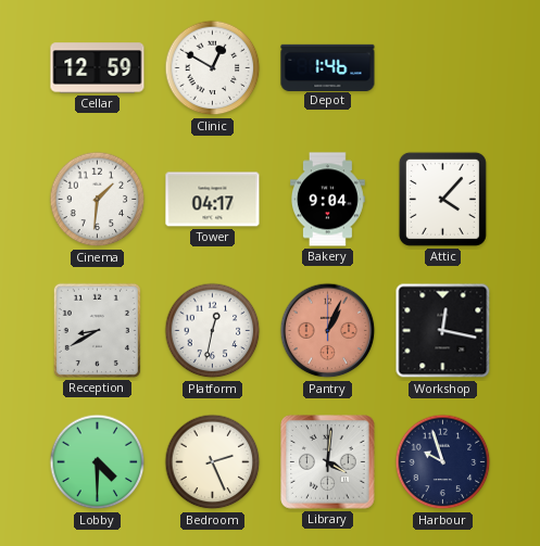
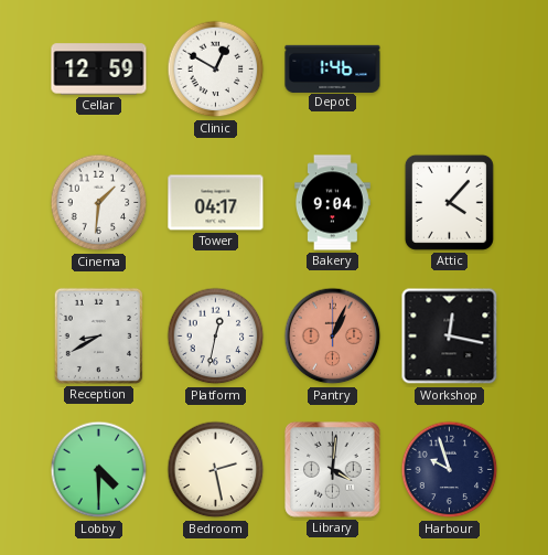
Bedroom: 2:26 -> 2:28 (216, 470)
